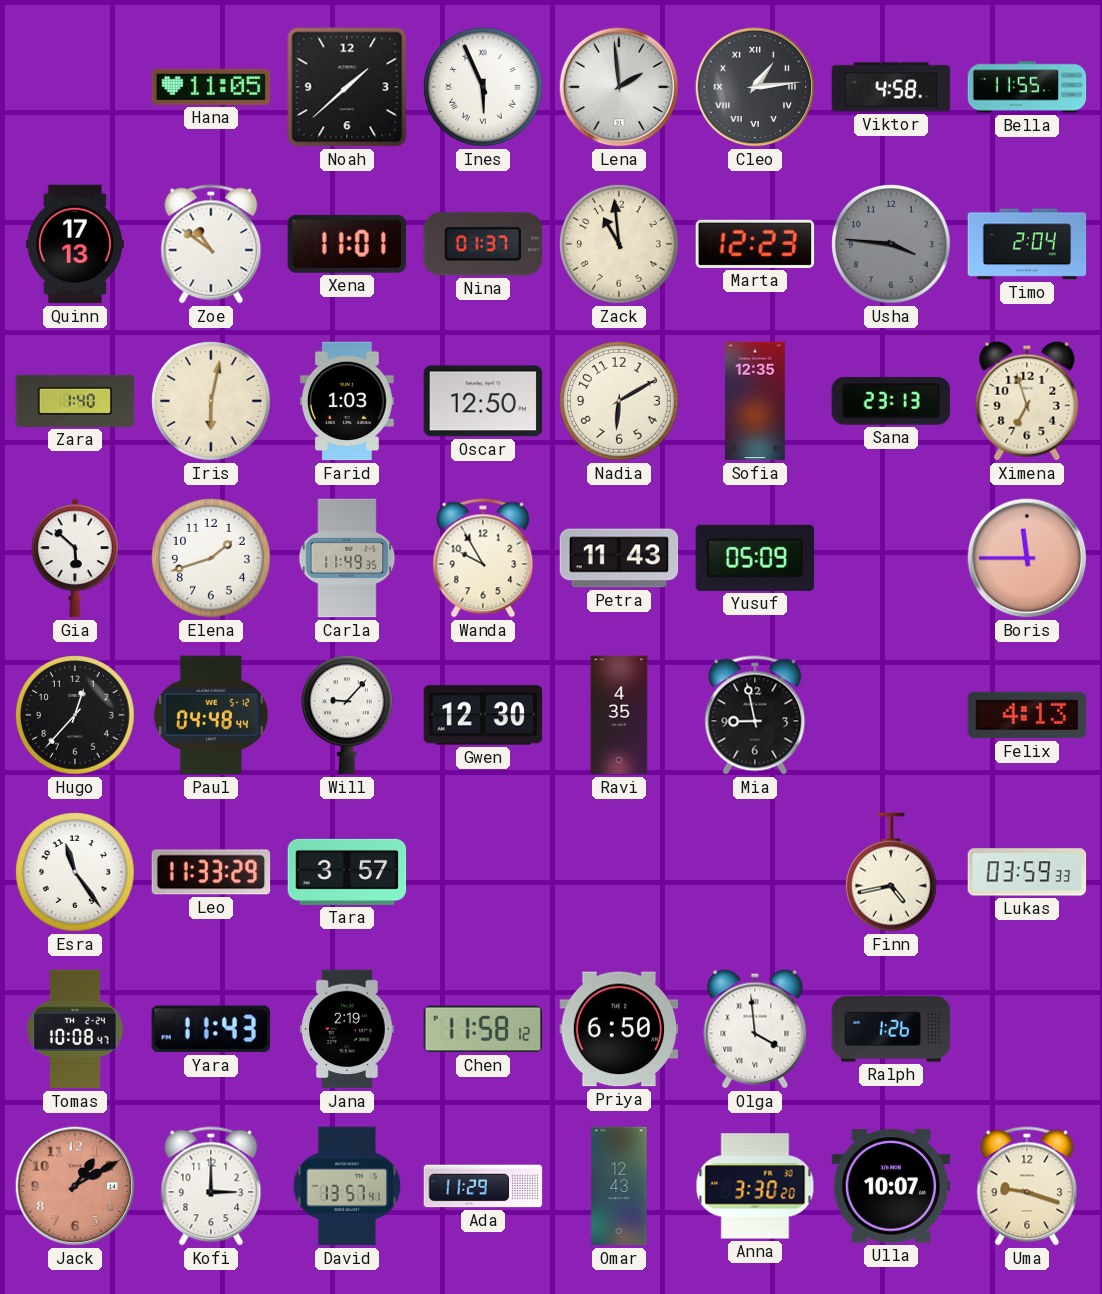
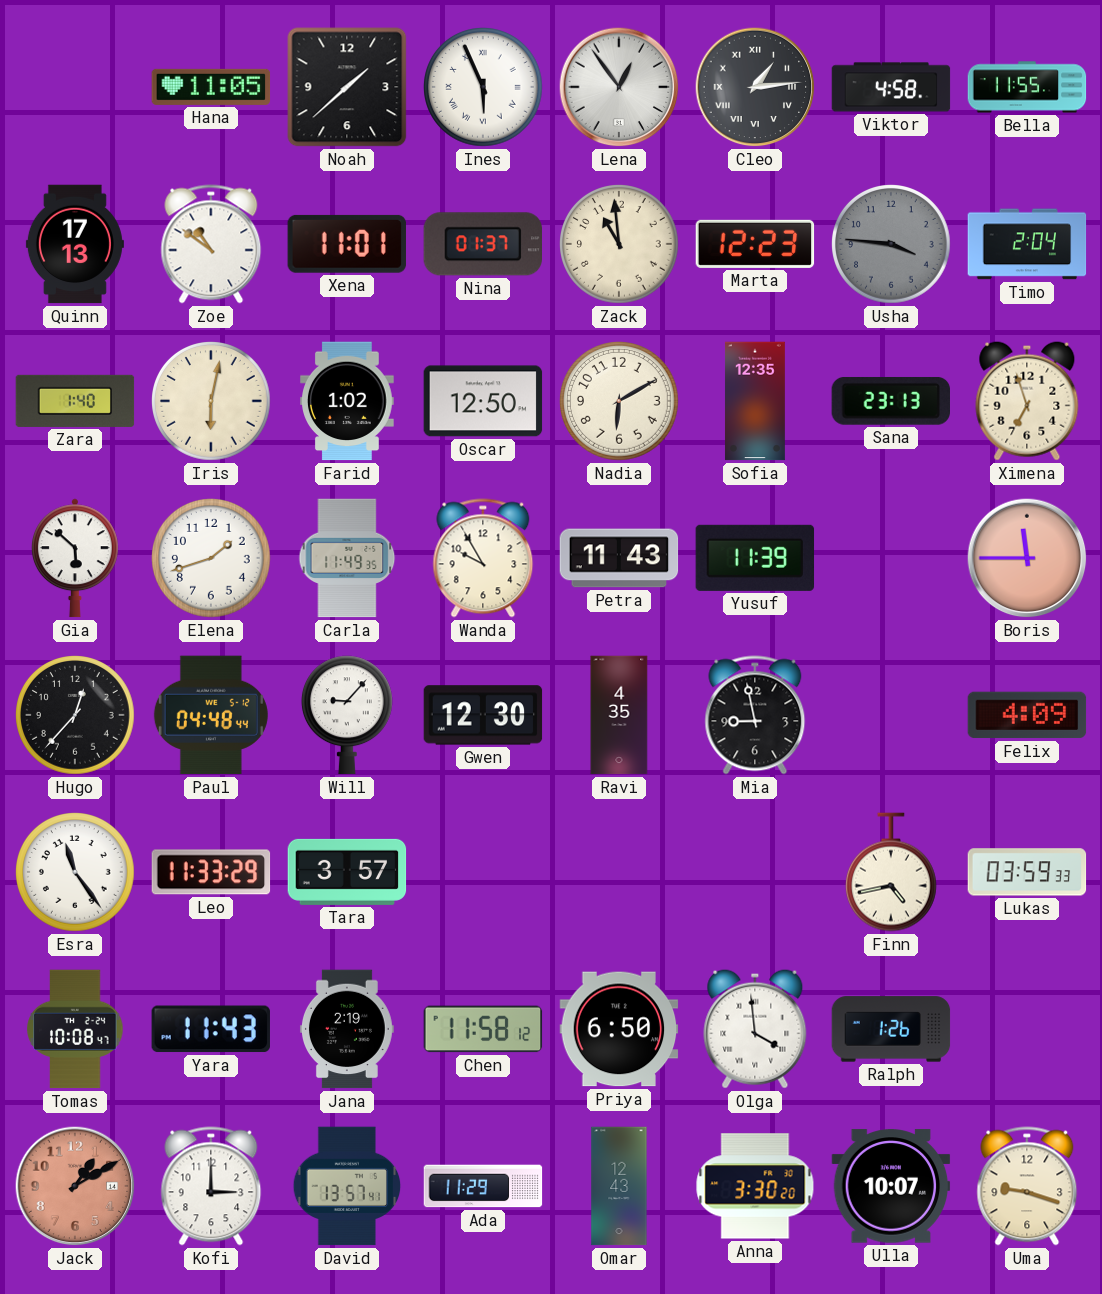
Lena: 1:59 -> 12:54 (619, 87)
Farid: 1:03 -> 1:02 (348, 401)
Yusuf: 05:09 -> 11:39 (755, 558)
Felix: 4:13 -> 4:09 (1027, 715)
